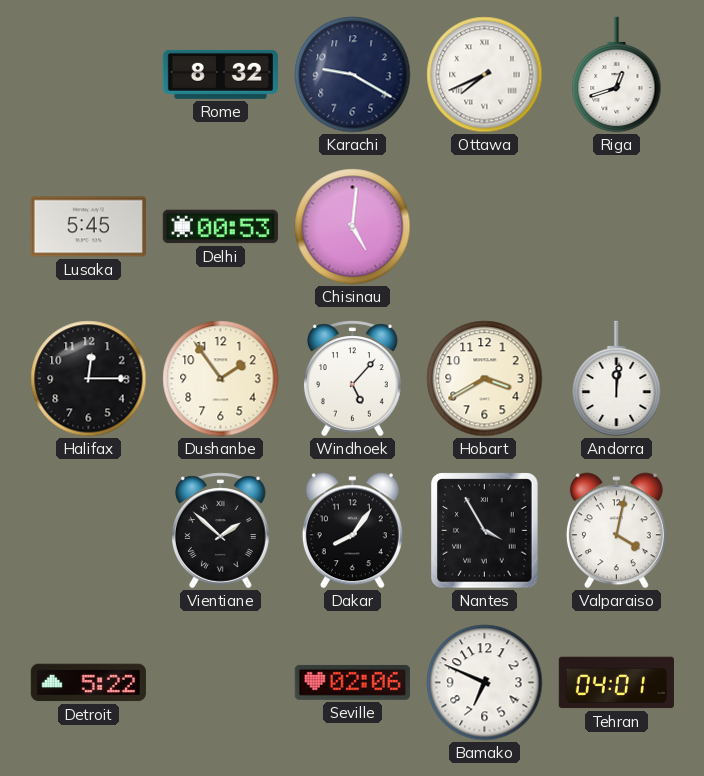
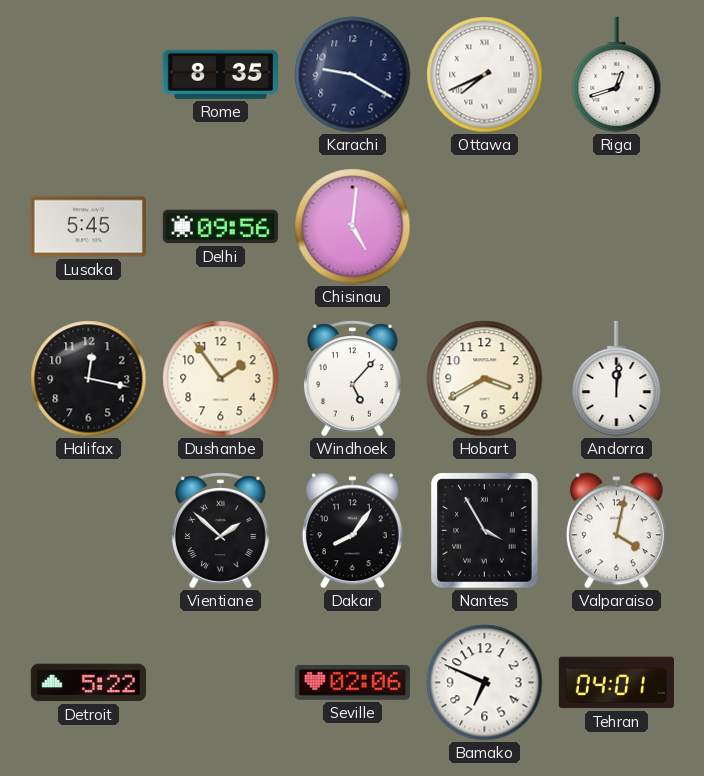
Rome: 8:32 -> 8:35 (220, 74)
Delhi: 00:53 -> 09:56 (220, 227)
Halifax: 12:15 -> 12:17 (89, 379)
